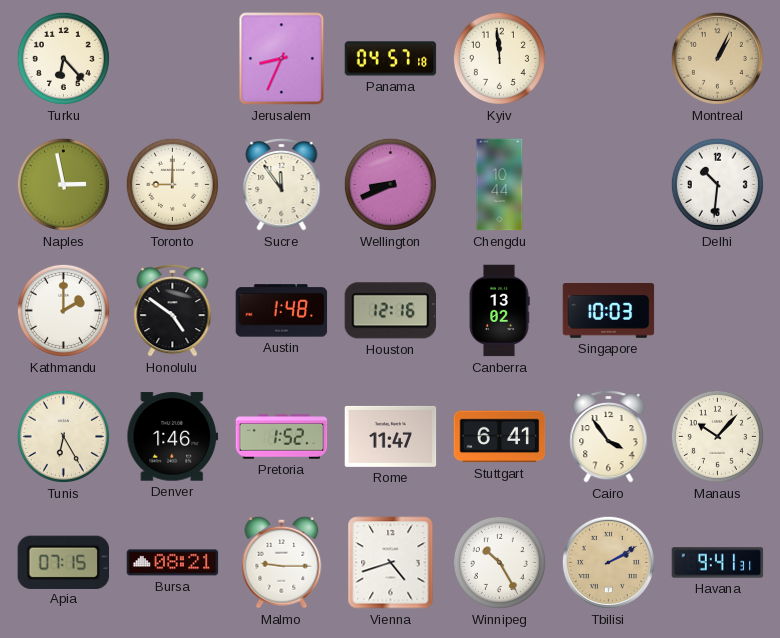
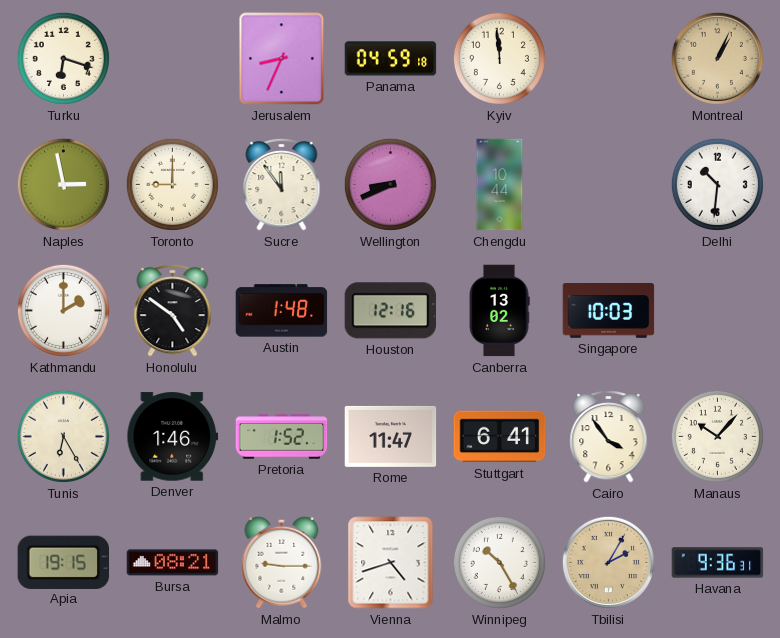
Turku: 6:23 -> 6:18 (63, 58)
Panama: 04:57 -> 04:59 (391, 59)
Apia: 07:15 -> 19:15 (63, 562)
Tbilisi: 2:10 -> 2:05 (608, 562)
Havana: 9:41 -> 9:36 (718, 563)
